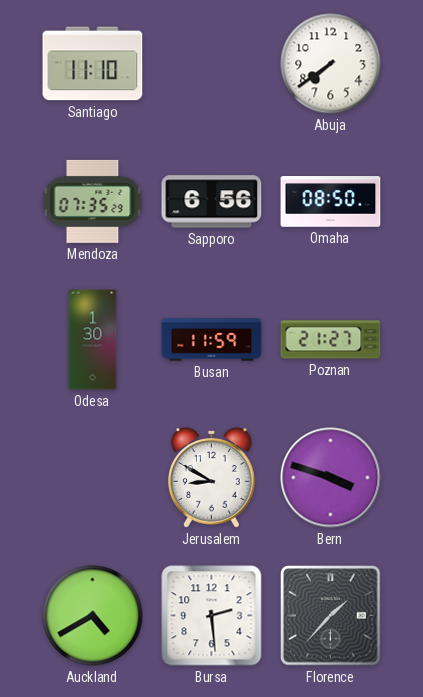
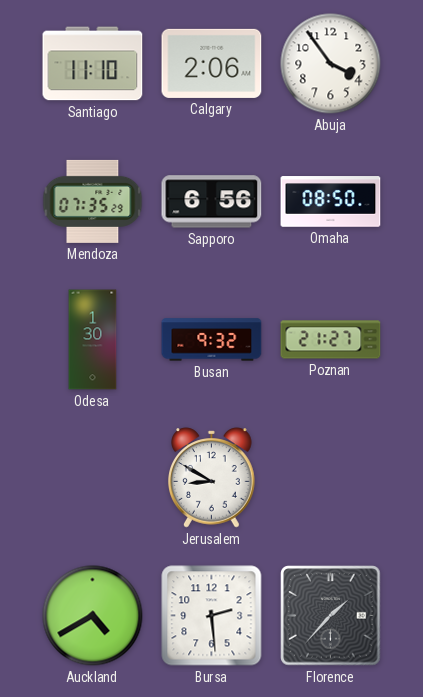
Calgary: none -> 2:06 (212, 63)
Abuja: 7:39 -> 3:54 (331, 64)
Busan: 11:59 -> 9:32 (212, 340)
Bern: 3:48 -> none (331, 478)
